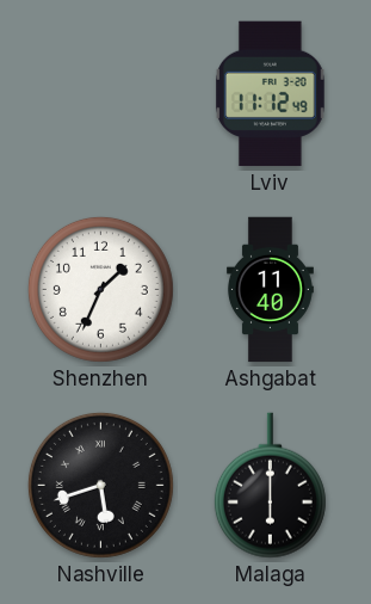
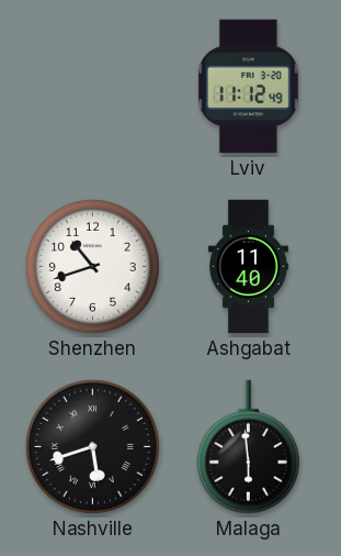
Shenzhen: 1:34 -> 10:42 (92, 266)
Malaga: 6:00 -> 5:59 (248, 447)
